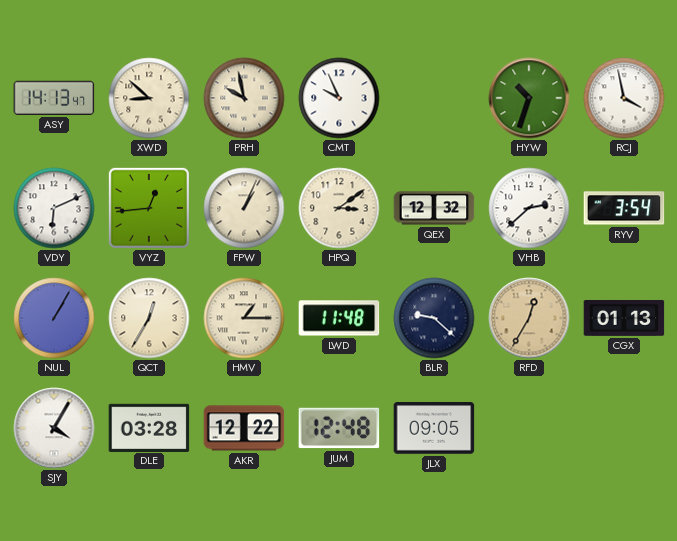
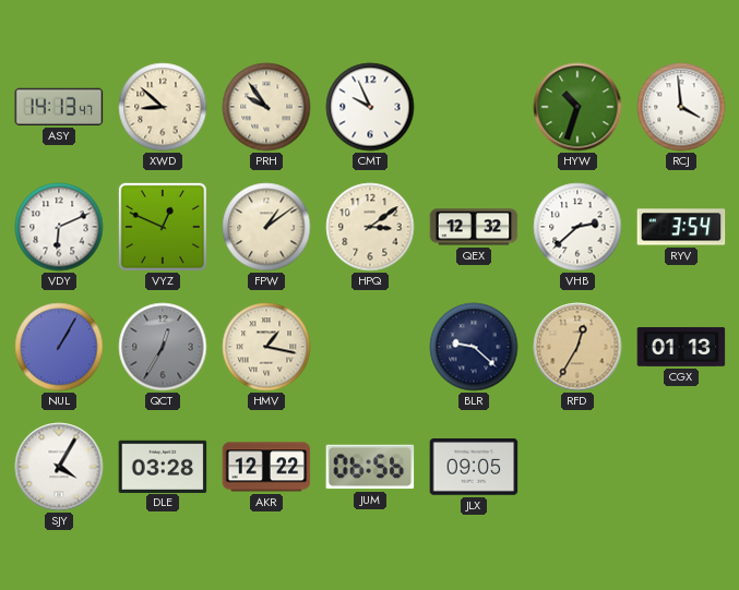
PRH: 9:58 -> 9:54 (266, 107)
RCJ: 3:58 -> 3:59 (681, 107)
VYZ: 12:44 -> 12:49 (163, 227)
FPW: 1:04 -> 1:09 (266, 227)
QCT dial: cream -> grey (163, 347)
HMV: 1:15 -> 1:17 (266, 347)
LWD: 11:48 -> none (339, 318)
JUM: 12:48 -> 06:56 (370, 467)
